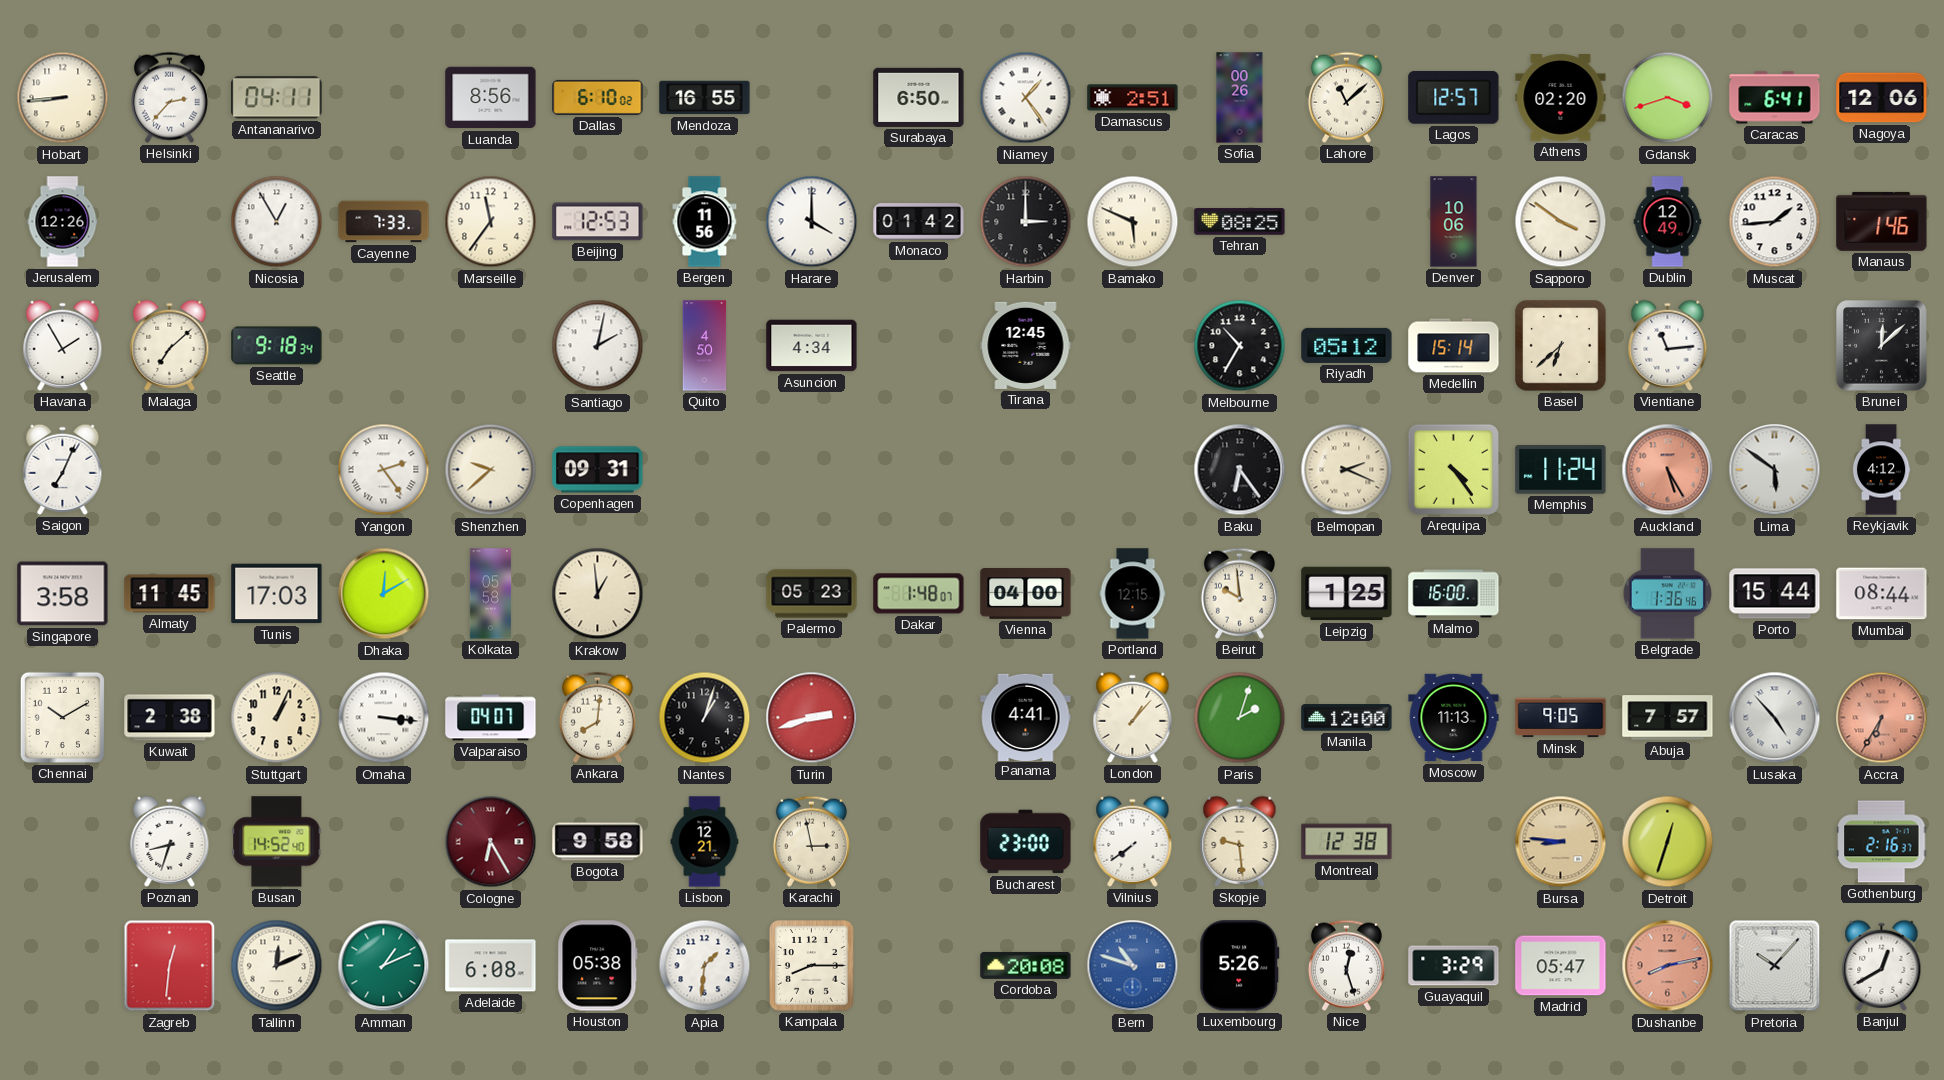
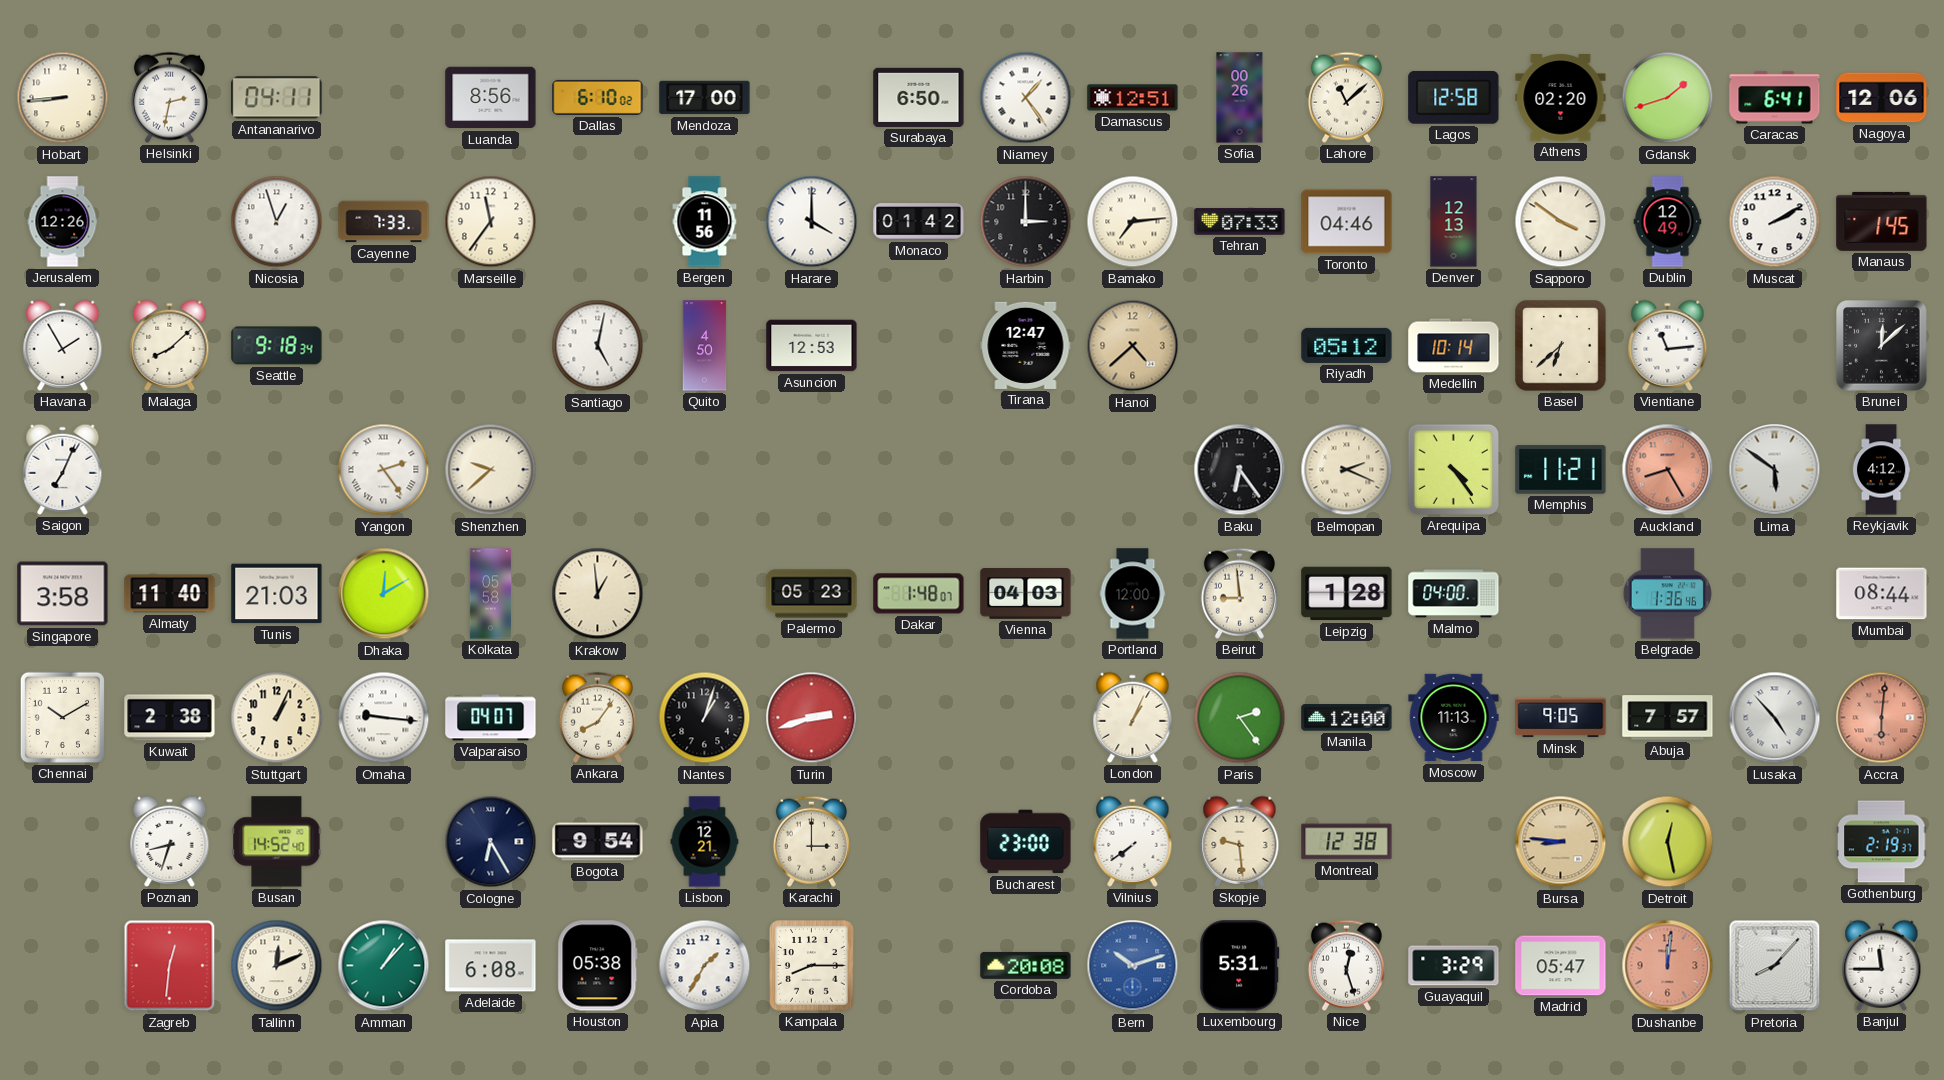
Helsinki: 2:37 -> 2:32 (169, 97)
Mendoza: 16:55 -> 17:00 (705, 98)
Damascus: 2:51 -> 12:51 (1133, 98)
Lagos: 12:57 -> 12:58 (1454, 98)
Gdansk: 3:42 -> 1:42 (1668, 98)
Nicosia: 12:55 -> 12:57 (277, 222)
Beijing: 12:53 -> none (598, 222)
Bamako: 5:49 -> 7:14 (1133, 222)
Tehran: 08:25 -> 07:33 (1240, 222)
Toronto: none -> 04:46 (1347, 222)
Denver: 10:06 -> 12:13 (1454, 222)
Muscat: 1:44 -> 2:10 (1775, 222)
Manaus: 1:46 -> 1:45 (1882, 221)
Malaga: 7:08 -> 8:08 (170, 345)
Santiago: 2:02 -> 5:02 (598, 346)
Asuncion: 4:34 -> 12:53 (812, 346)
Tirana: 12:45 -> 12:47 (1026, 345)
Hanoi: none -> 4:38 (1133, 346)
Melbourne: 10:35 -> none (1240, 346)
Medellin: 15:14 -> 10:14 (1454, 346)
Copenhagen: 09:31 -> none (598, 470)
Memphis: 11:24 -> 11:21 (1561, 470)
Auckland: 5:25 -> 8:25 (1668, 470)
Almaty: 11:45 -> 11:40 (170, 594)
Tunis: 17:03 -> 21:03 (277, 594)
Vienna: 04:00 -> 04:03 (1026, 594)
Portland: 12:15 -> 12:00 (1133, 594)
Beirut: 9:59 -> 8:59 (1239, 593)
Leipzig: 1:25 -> 1:28 (1347, 594)
Malmo: 16:00 -> 04:00 (1454, 594)
Porto: 15:44 -> none (1775, 594)
Omaha: 3:16 -> 9:16 (384, 718)
Ankara: 8:01 -> 8:06 (597, 717)
Panama: 4:41 -> none (1026, 717)
London: 1:07 -> 1:04 (1133, 717)
Paris: 2:03 -> 2:24 (1240, 718)
Accra: 6:35 -> 6:01 (1882, 718)
Cologne dial: burgundy -> navy (491, 842)
Bogota: 9:58 -> 9:54 (598, 842)
Karachi: 2:58 -> 3:00 (811, 841)
Detroit: 12:33 -> 12:28 (1668, 842)
Gothenburg: 2:16 -> 2:19 (1882, 842)
Amman: 1:11 -> 1:07 (384, 966)
Apia: 1:31 -> 1:35 (705, 966)
Bern: 10:48 -> 10:12 (1133, 966)
Luxembourg: 5:26 -> 5:31 (1240, 966)
Dushanbe: 8:13 -> 12:01 (1668, 966)
Pretoria: 10:07 -> 8:07 (1775, 966)
Banjul: 12:40 -> 11:45 (1882, 965)
